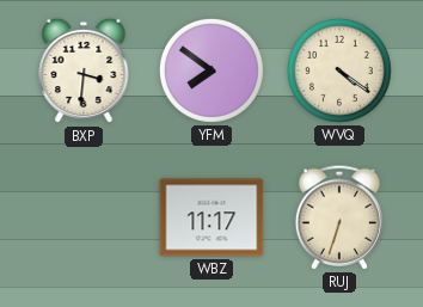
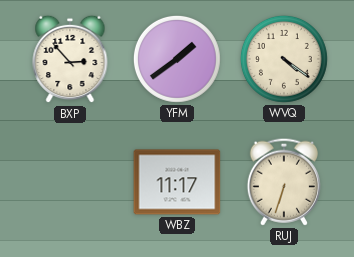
BXP: 3:31 -> 2:53 (70, 59)
YFM: 7:51 -> 1:39 (177, 59)
